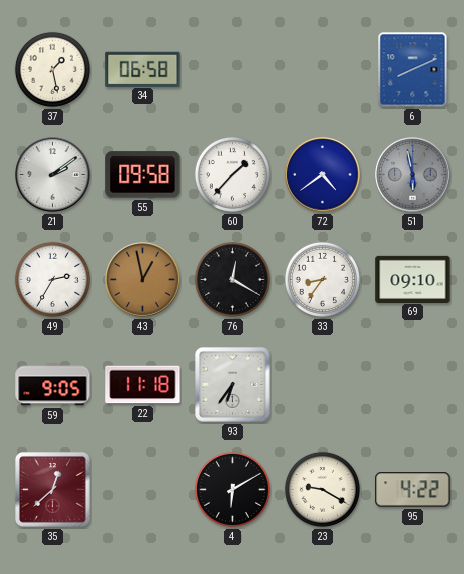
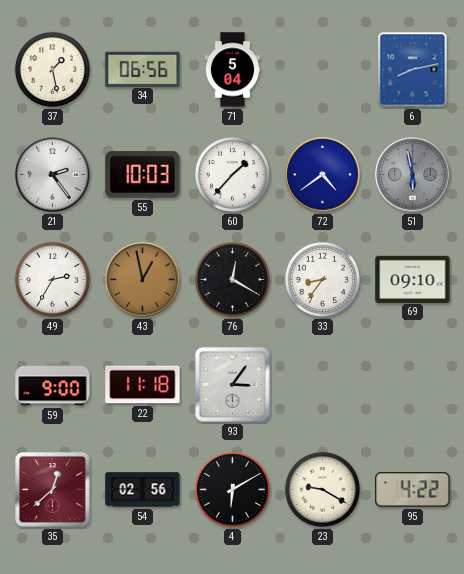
34: 06:58 -> 06:56 (143, 69)
71: none -> 5:04 (233, 70)
6: 8:11 -> 8:13 (413, 70)
21: 2:09 -> 2:24 (53, 175)
55: 09:58 -> 10:03 (143, 175)
59: 9:05 -> 9:00 (53, 385)
93: 6:36 -> 3:06 (233, 385)
54: none -> 02:56 (143, 490)
